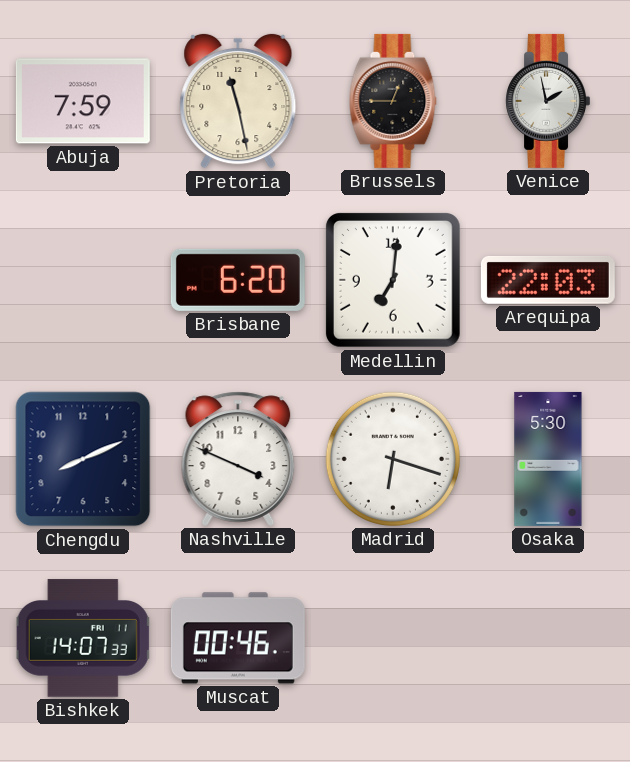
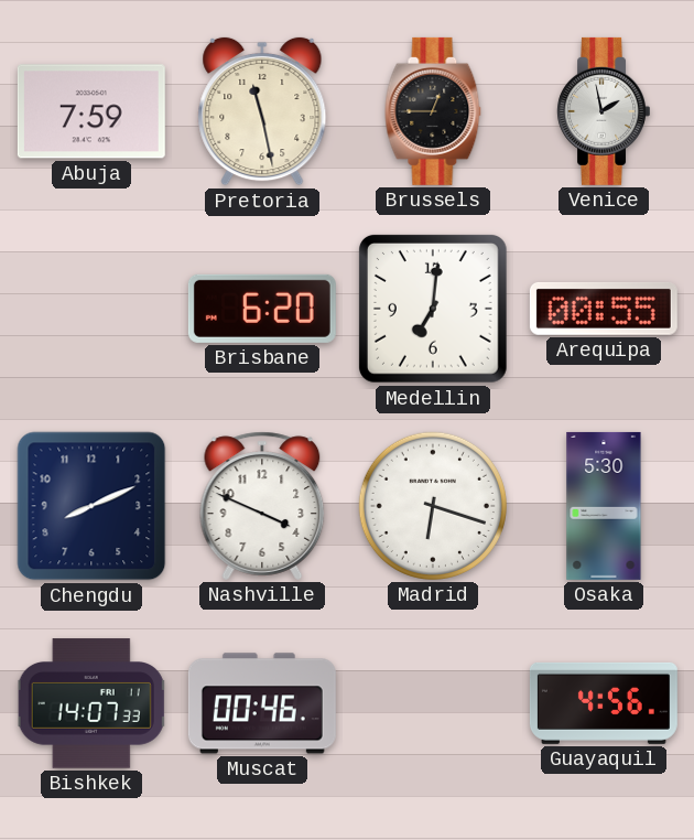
Arequipa: 22:03 -> 00:55 (604, 310)
Guayaquil: none -> 4:56 (604, 703)
